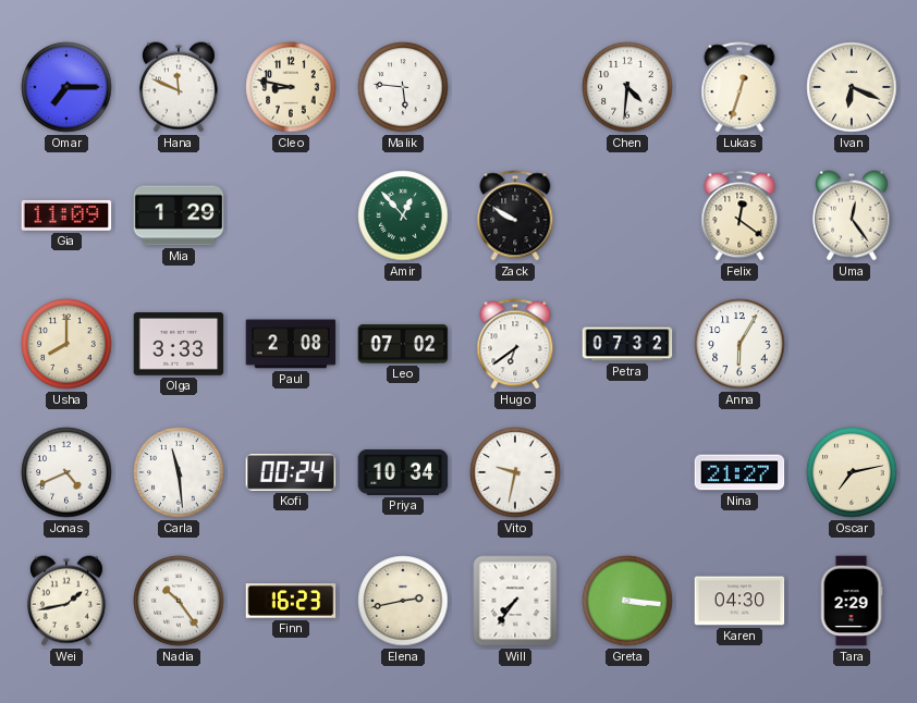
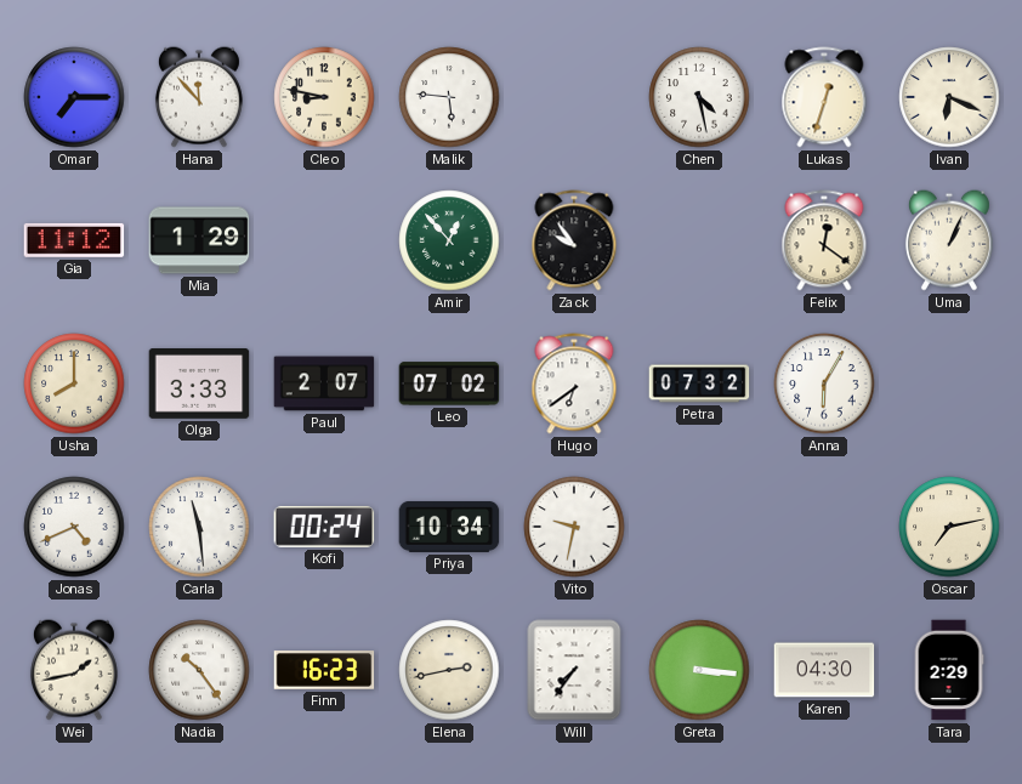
Hana: 11:49 -> 11:53 (199, 97)
Chen: 4:31 -> 4:28 (699, 97)
Gia: 11:09 -> 11:12 (74, 240)
Zack: 9:50 -> 9:54 (574, 240)
Uma: 12:24 -> 1:04 (949, 240)
Paul: 2:08 -> 2:07 (324, 384)
Nina: 21:27 -> none (739, 472)
